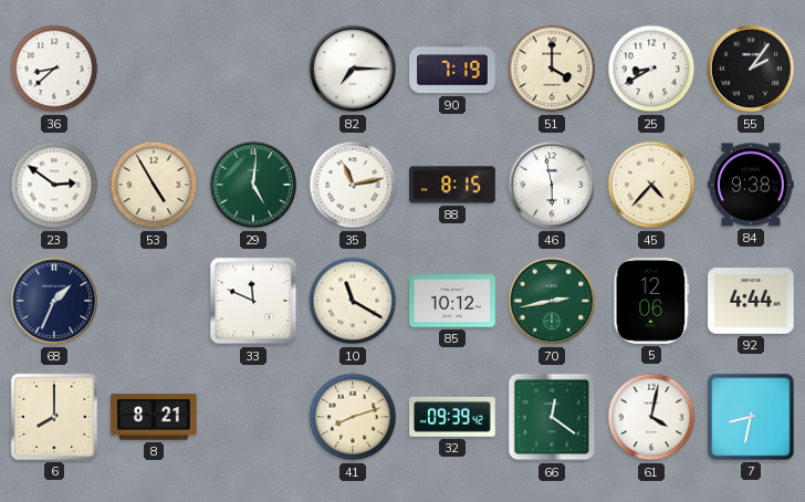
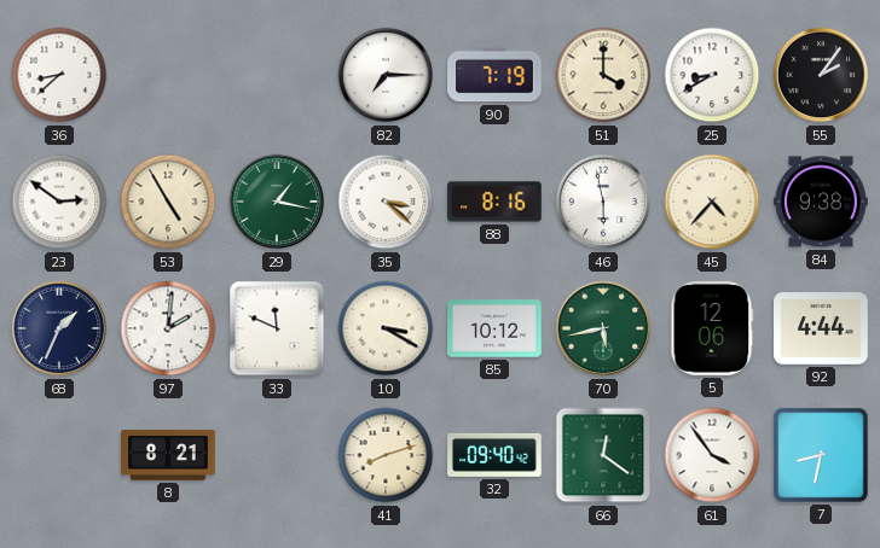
29: 5:01 -> 1:17 (277, 202)
35: 11:13 -> 3:22 (386, 202)
88: 8:15 -> 8:16 (494, 202)
97: none -> 2:01 (168, 328)
10: 11:20 -> 3:20 (386, 328)
70: 2:43 -> 5:43 (603, 328)
6: 8:00 -> none (54, 417)
32: 09:39 -> 09:40 (494, 455)
61: 4:02 -> 3:54 (712, 455)
